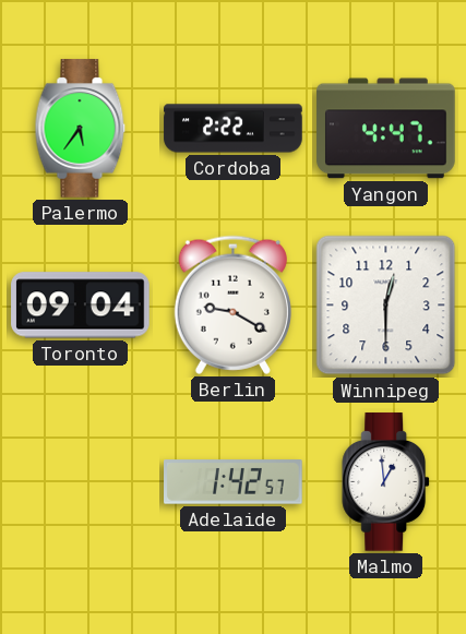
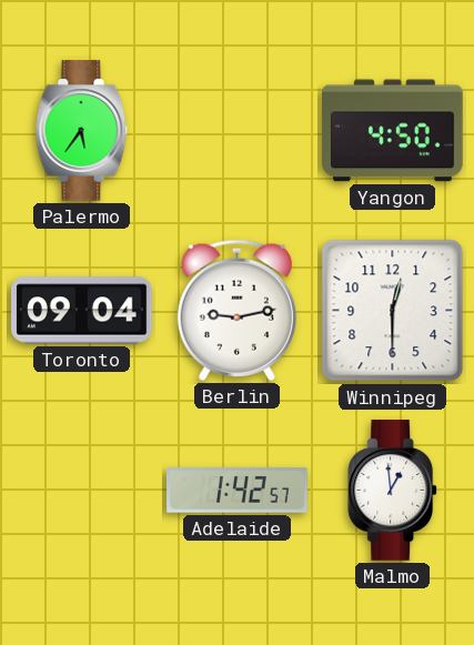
Cordoba: 2:22 -> none (234, 129)
Yangon: 4:47 -> 4:50 (393, 131)
Berlin: 9:20 -> 9:13 (236, 310)
